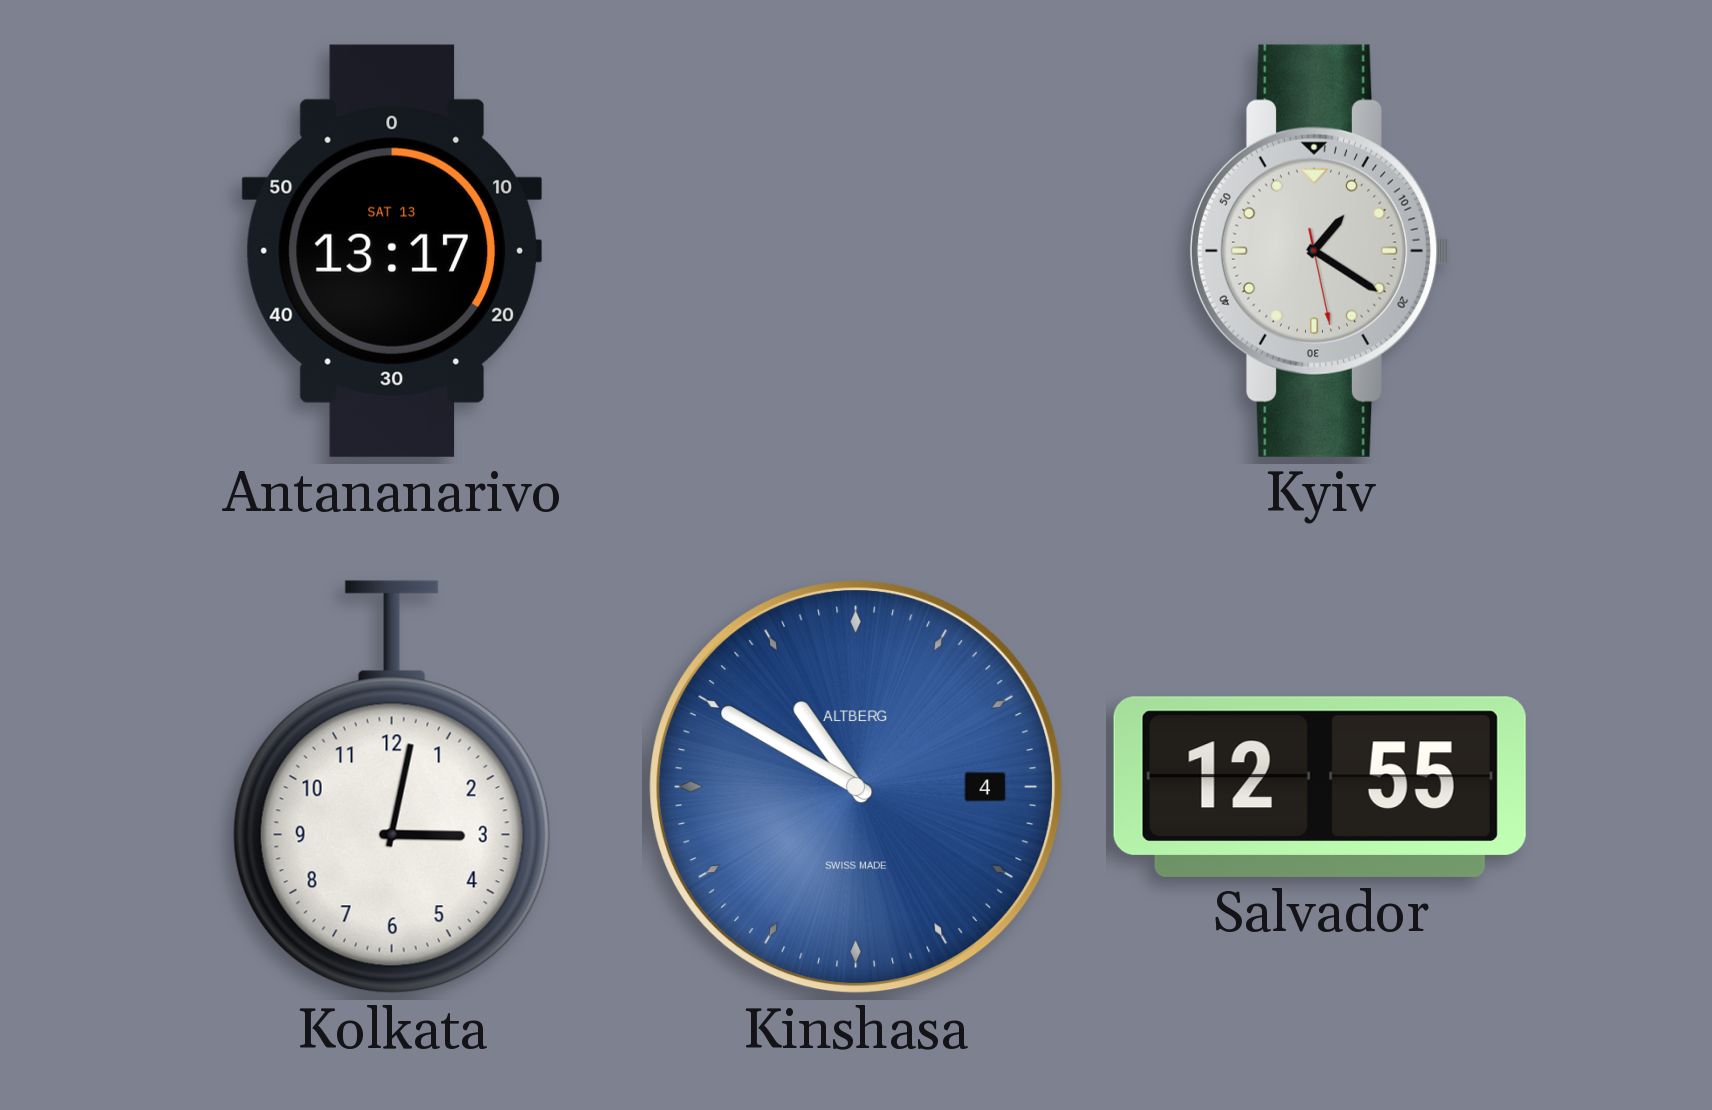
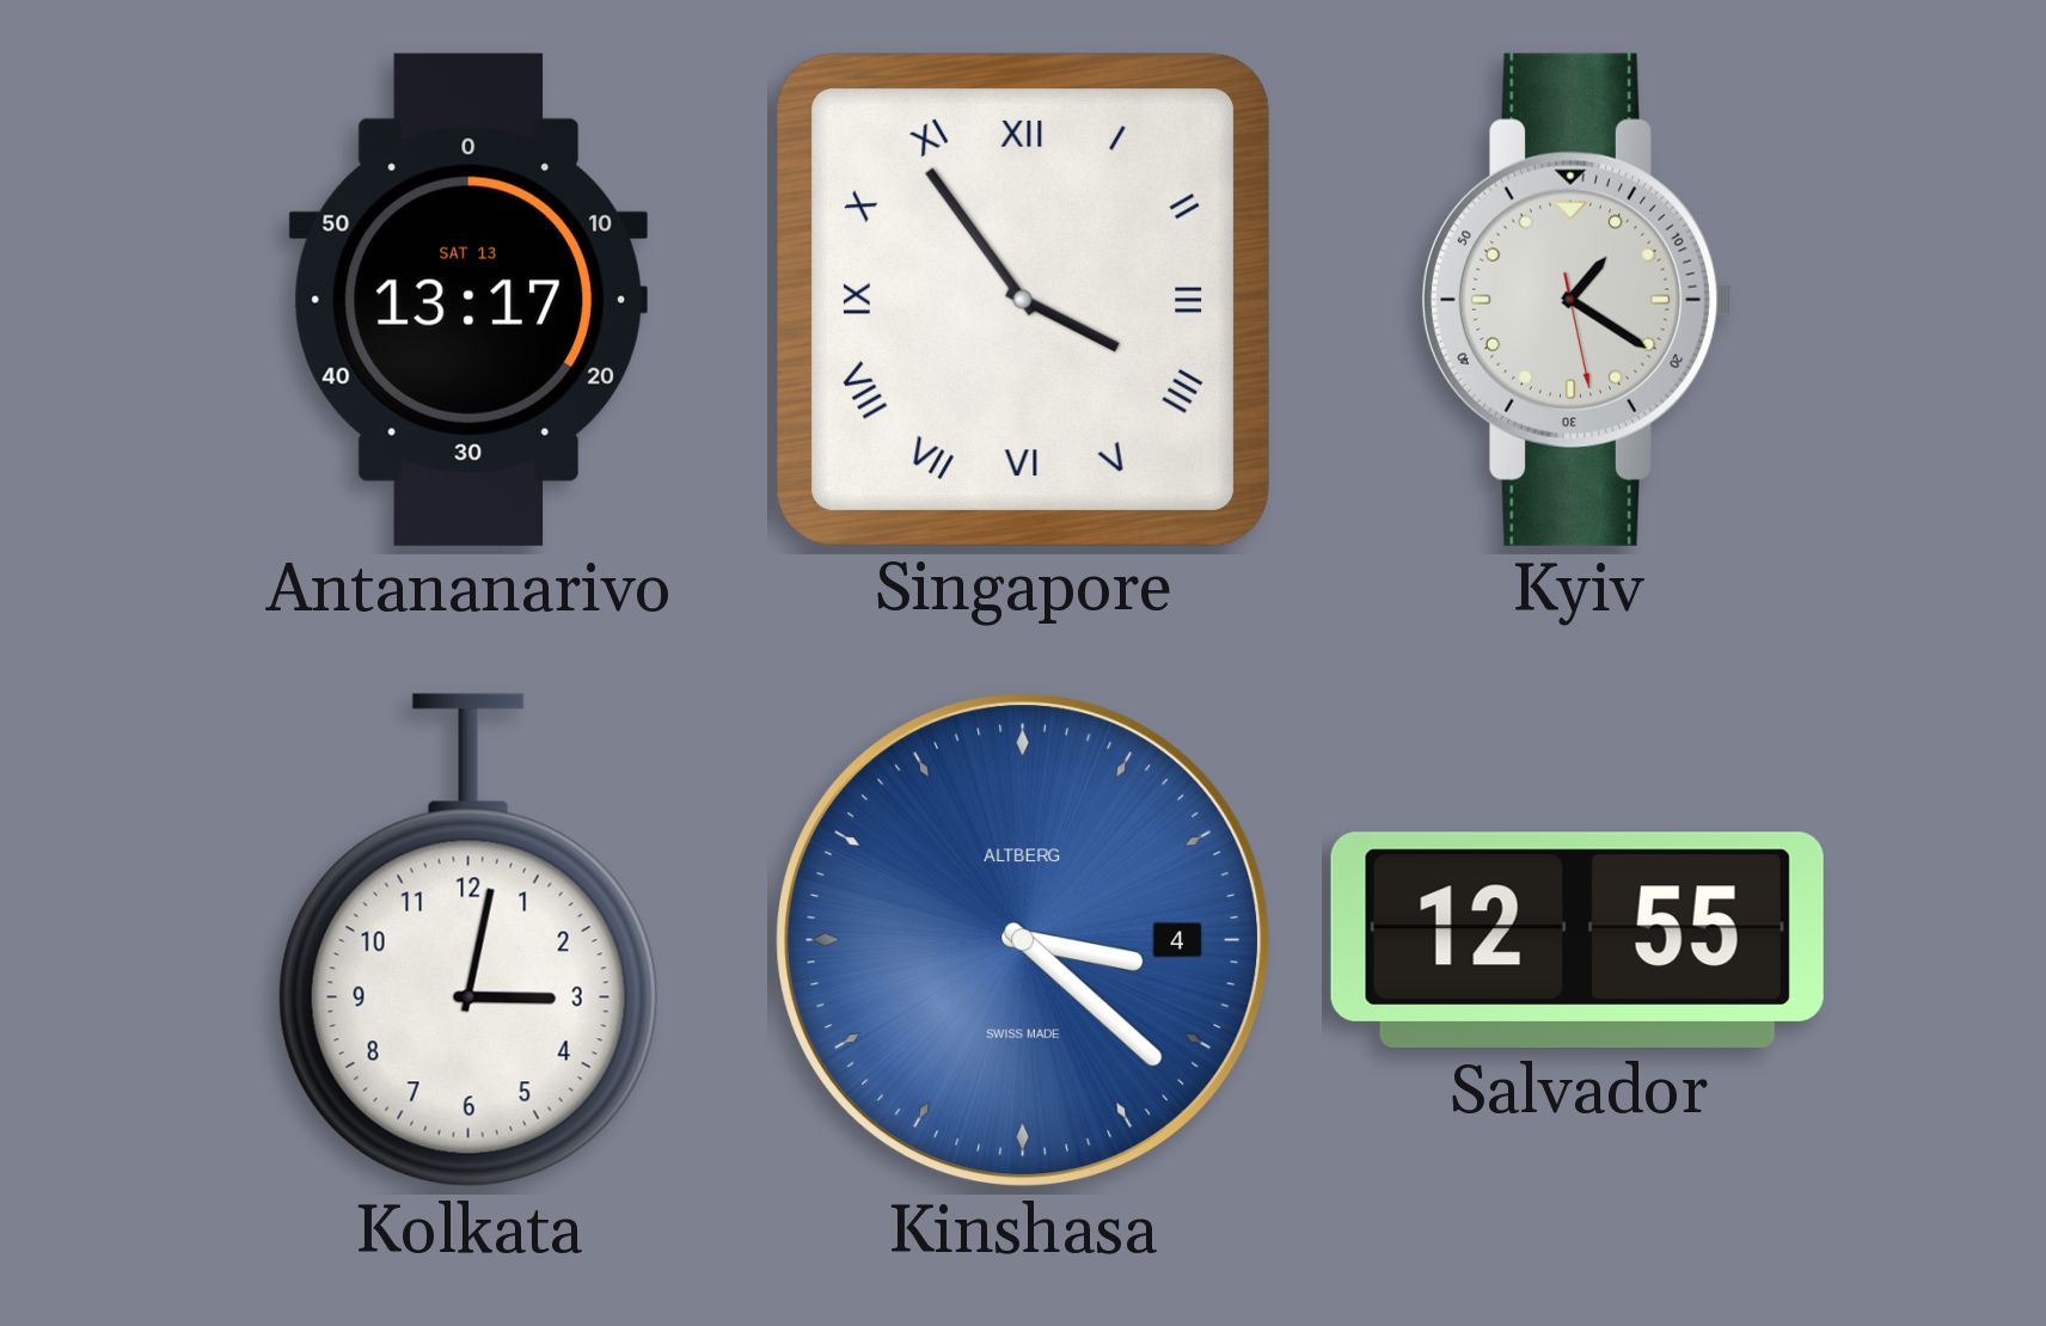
Singapore: none -> 3:54 (1022, 299)
Kinshasa: 10:50 -> 3:22 (1023, 940)
